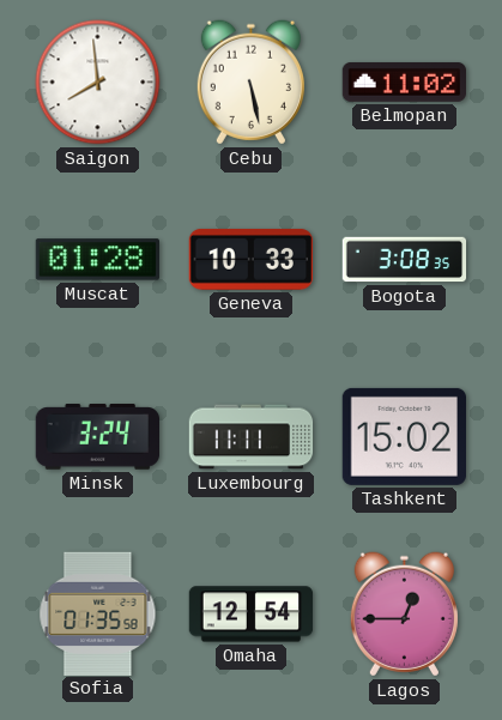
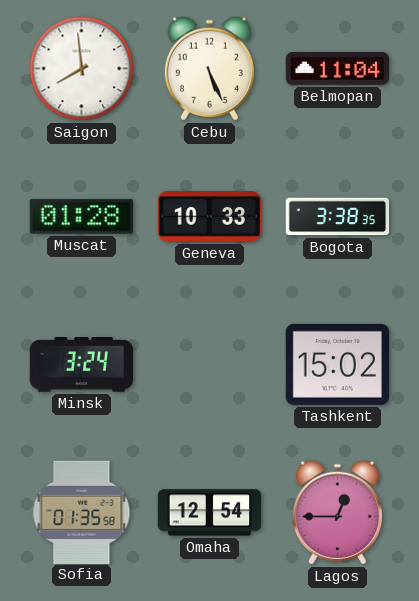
Cebu: 5:28 -> 5:26 (209, 69)
Belmopan: 11:02 -> 11:04 (337, 68)
Bogota: 3:08 -> 3:38 (338, 217)
Luxembourg: 11:11 -> none (252, 437)
